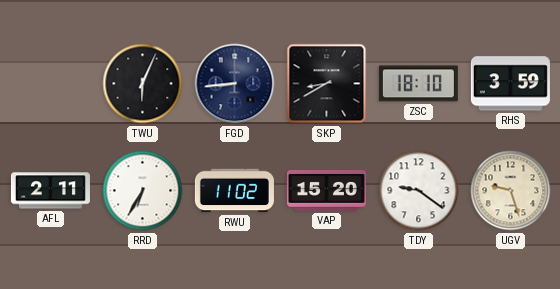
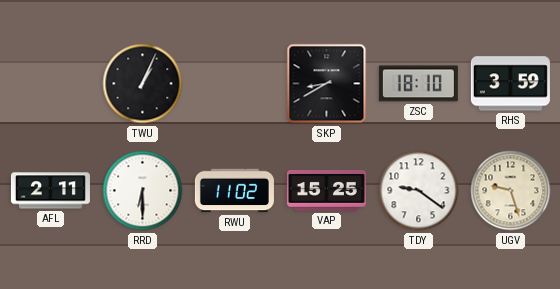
TWU: 6:04 -> 1:04 (143, 84)
FGD: 8:44 -> none (235, 84)
RRD: 6:35 -> 6:30 (143, 191)
VAP: 15:20 -> 15:25 (326, 191)
